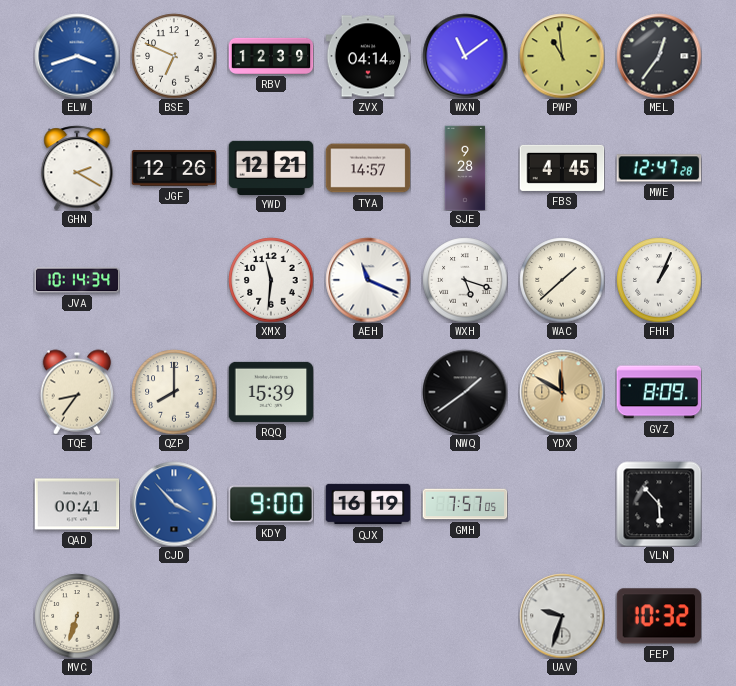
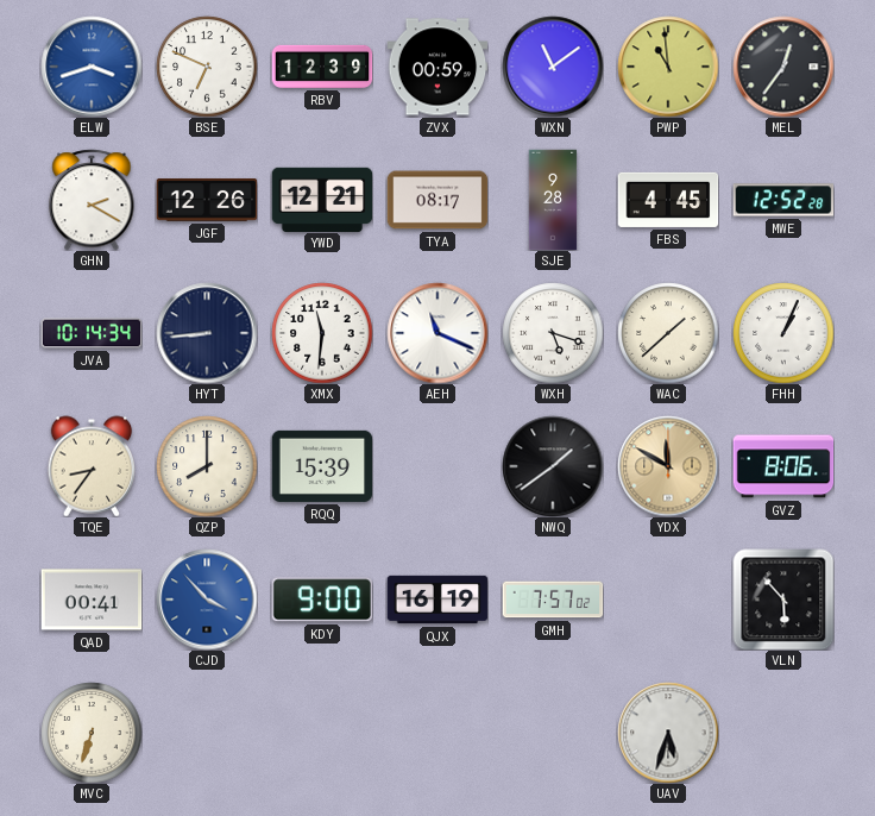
ZVX: 04:14 -> 00:59 (437, 67)
TYA: 14:57 -> 08:17 (437, 200)
MWE: 12:47 -> 12:52 (783, 200)
HYT: none -> 8:44 (207, 333)
GVZ: 8:09 -> 8:06 (783, 466)
GMH: 7:57:05 -> 7:57:02 (553, 600)
UAV: 9:33 -> 5:33 (668, 733)
FEP: 10:32 -> none (659, 616)
